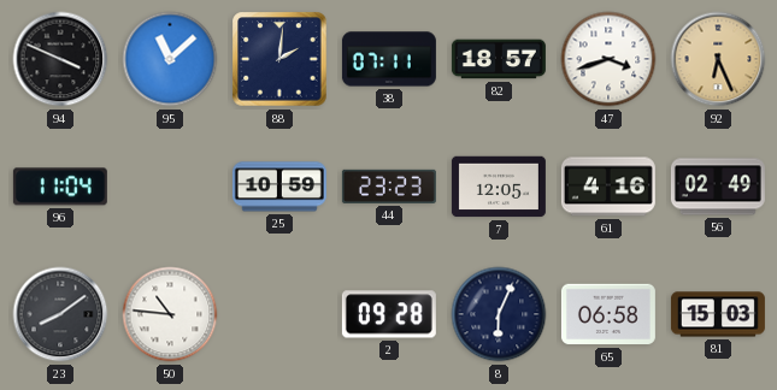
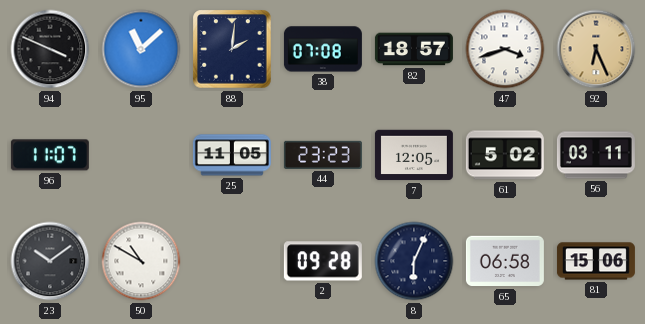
38: 07:11 -> 07:08 (323, 49)
96: 11:04 -> 11:07 (50, 155)
25: 10:59 -> 11:05 (232, 155)
61: 4:16 -> 5:02 (505, 155)
56: 02:49 -> 03:11 (596, 155)
23: 8:09 -> 10:09 (50, 261)
50: 10:46 -> 10:50 (141, 261)
81: 15:03 -> 15:06 (596, 261)
